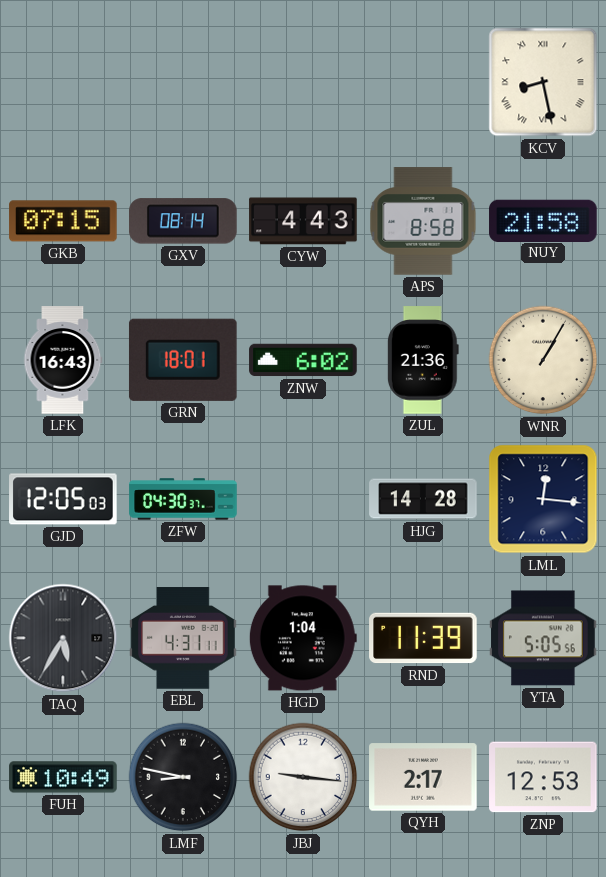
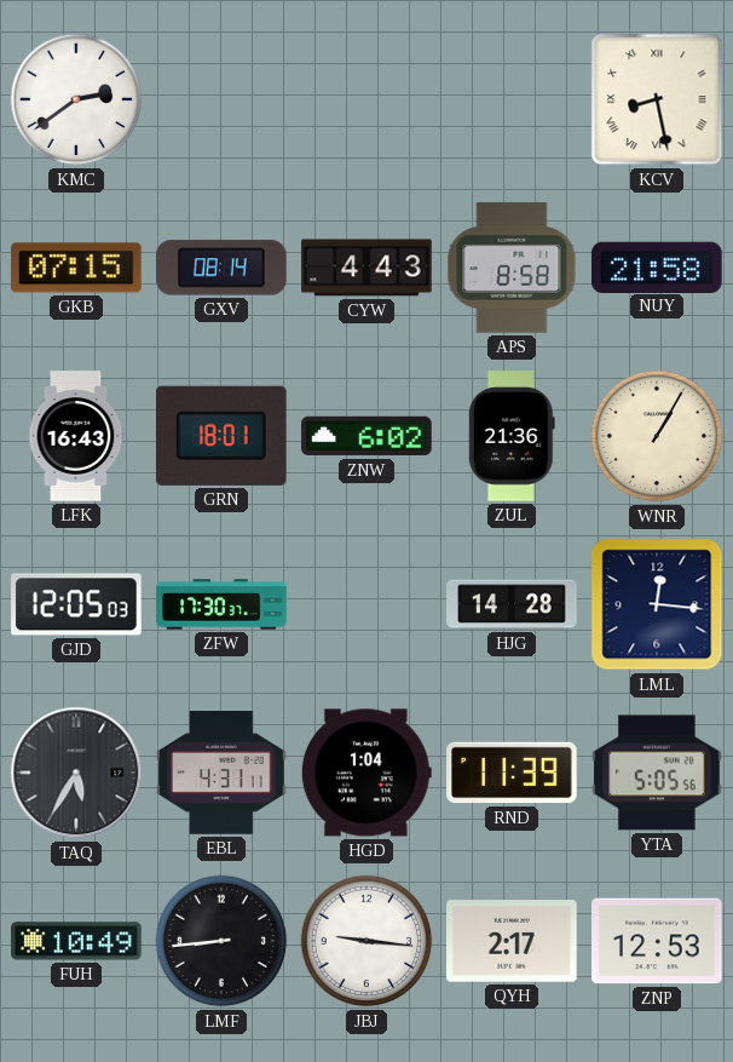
KMC: none -> 2:39 (76, 99)
ZFW: 04:30 -> 17:30 (221, 604)
LMF: 8:47 -> 8:44 (221, 941)
